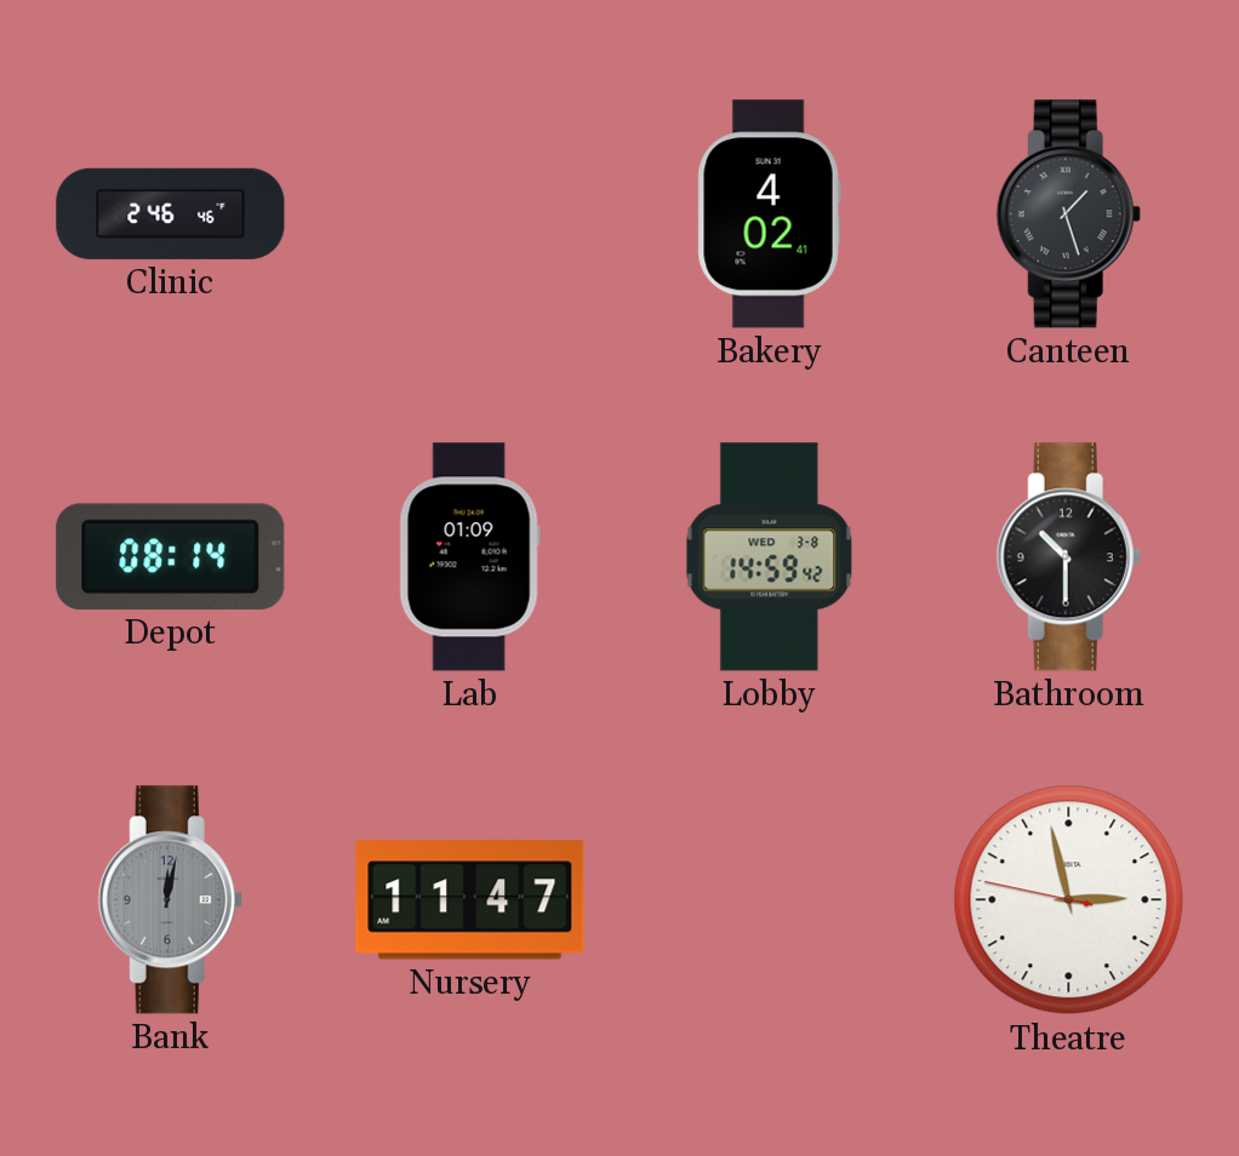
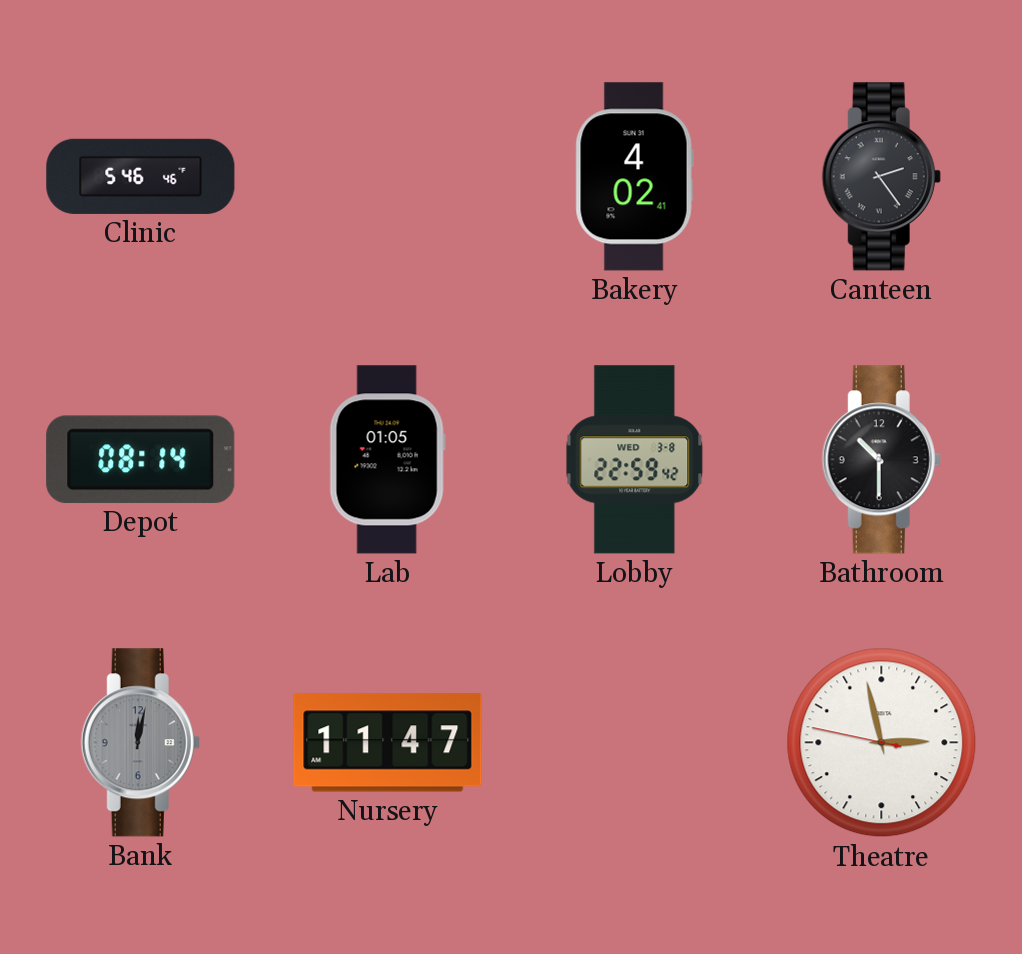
Clinic: 2:46 -> 5:46 (141, 176)
Canteen: 1:27 -> 2:24 (881, 177)
Lab: 01:09 -> 01:05 (387, 460)
Lobby: 14:59 -> 22:59 (635, 460)
